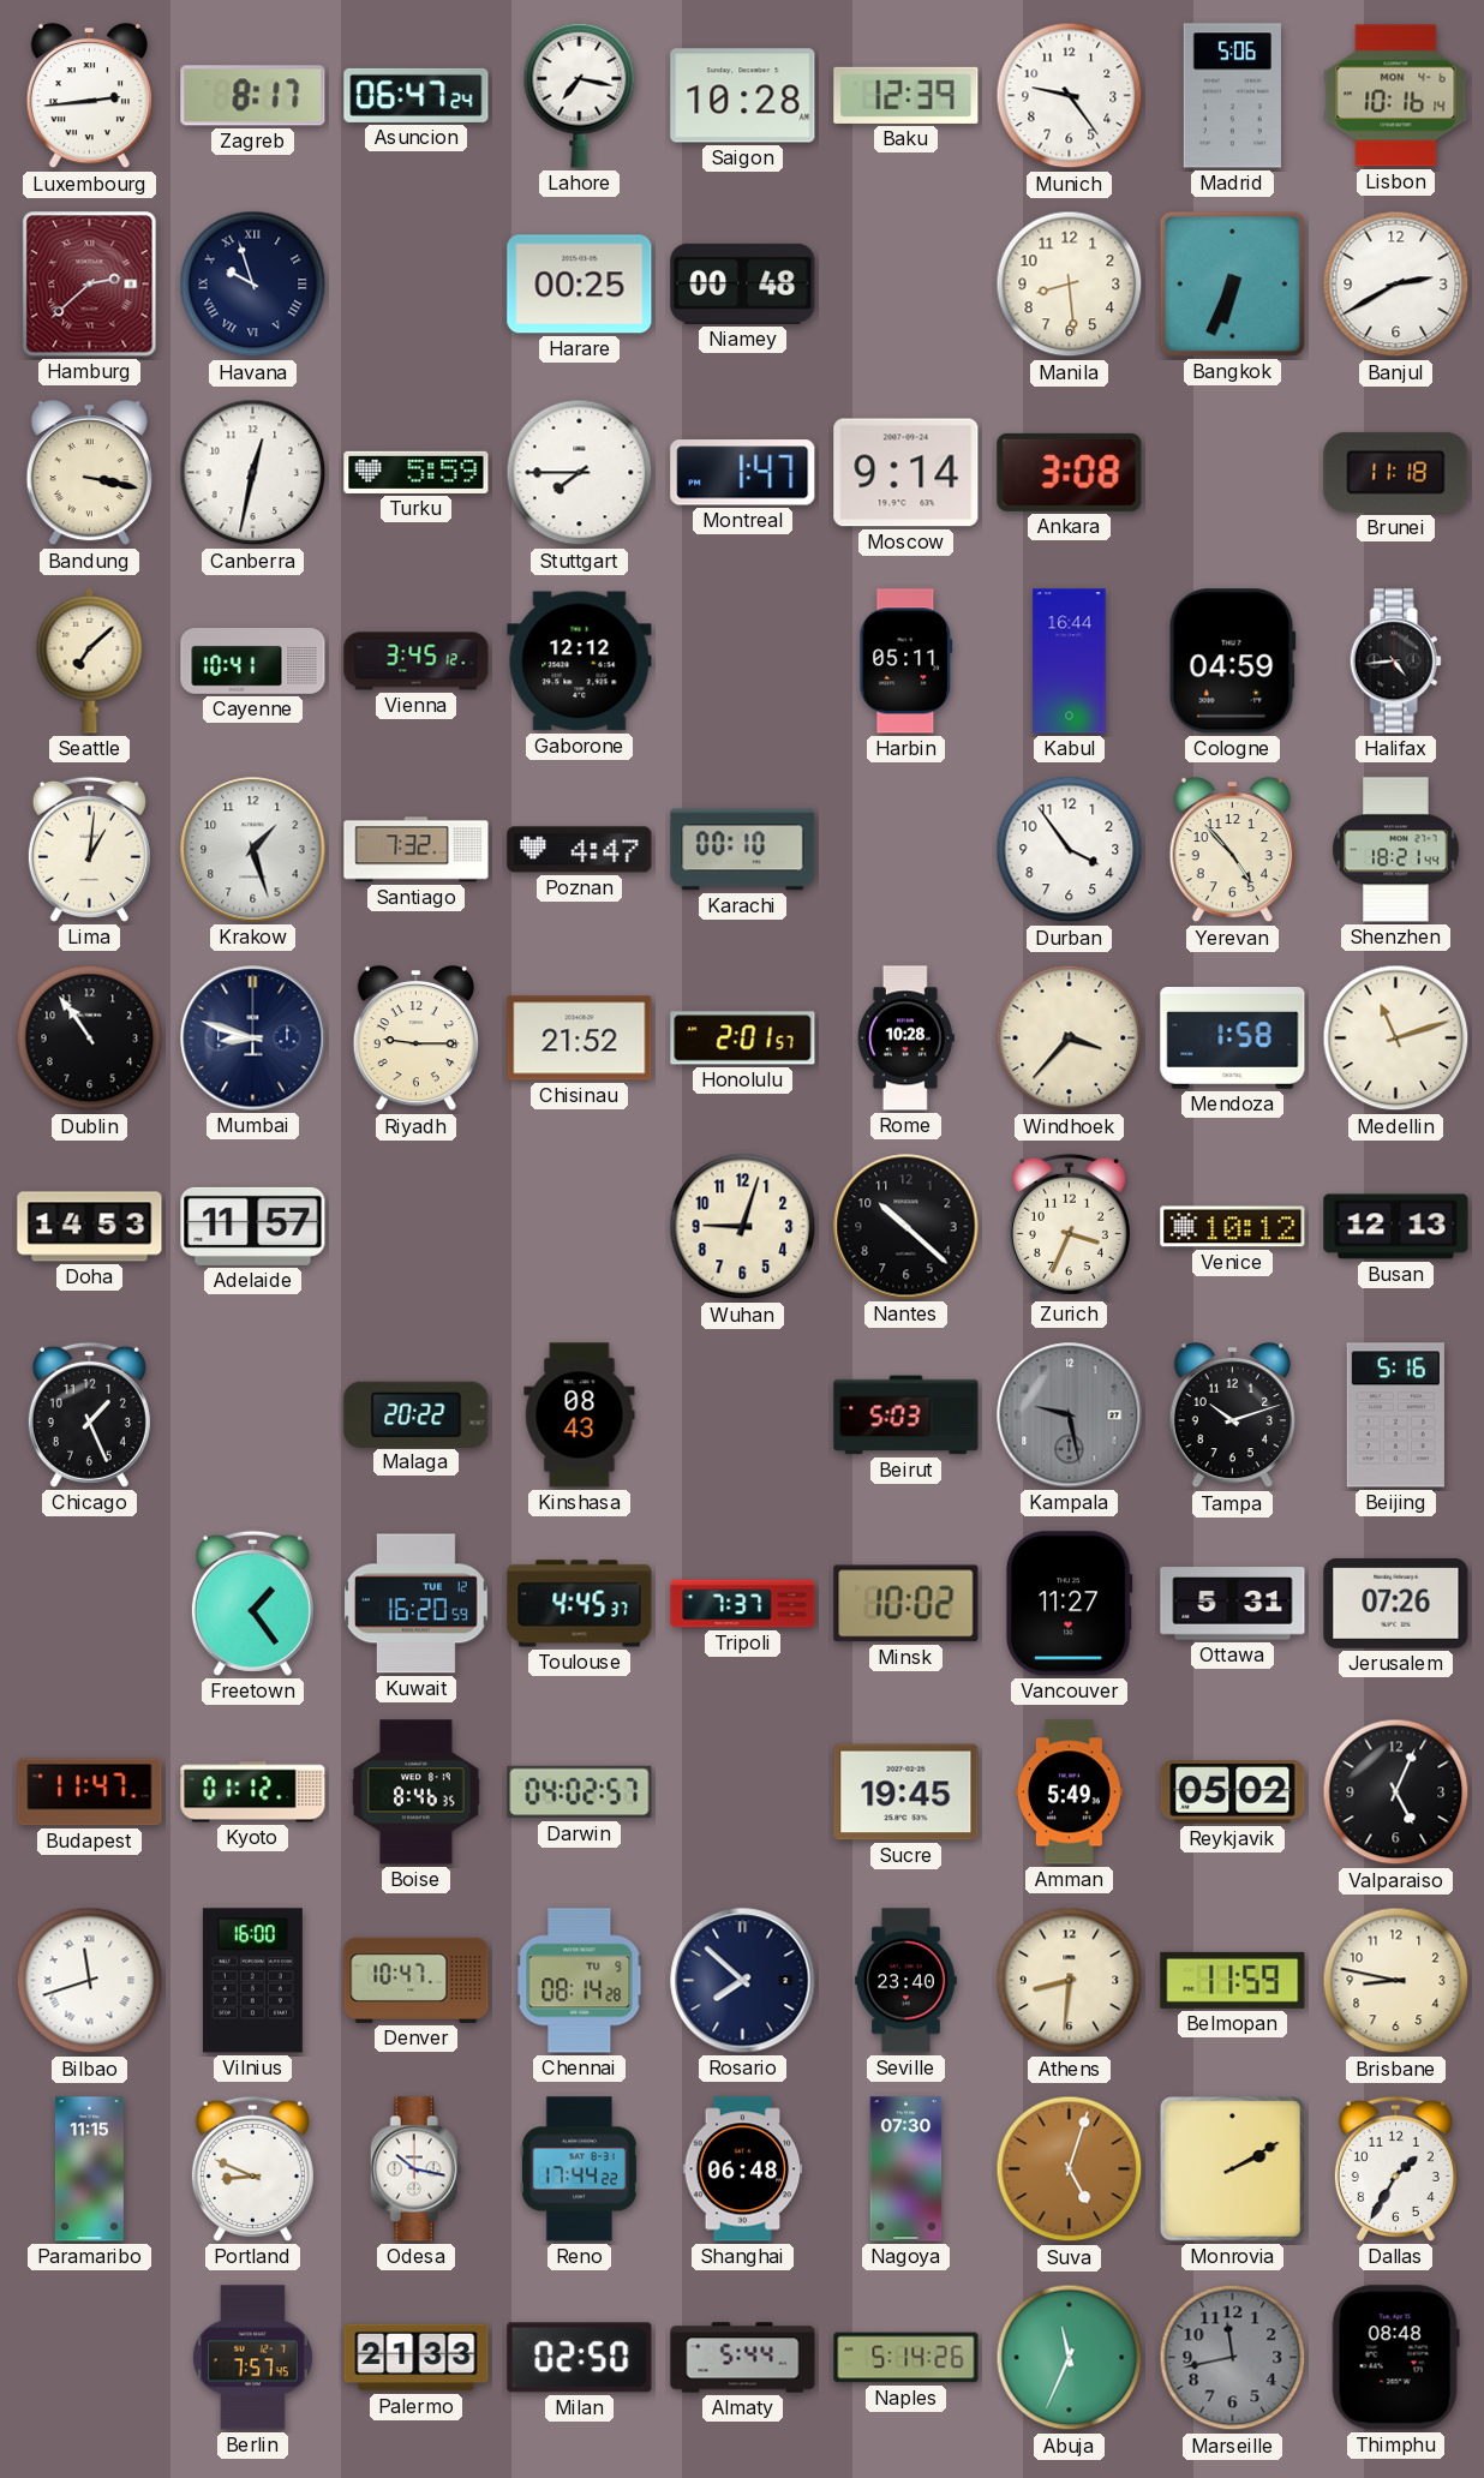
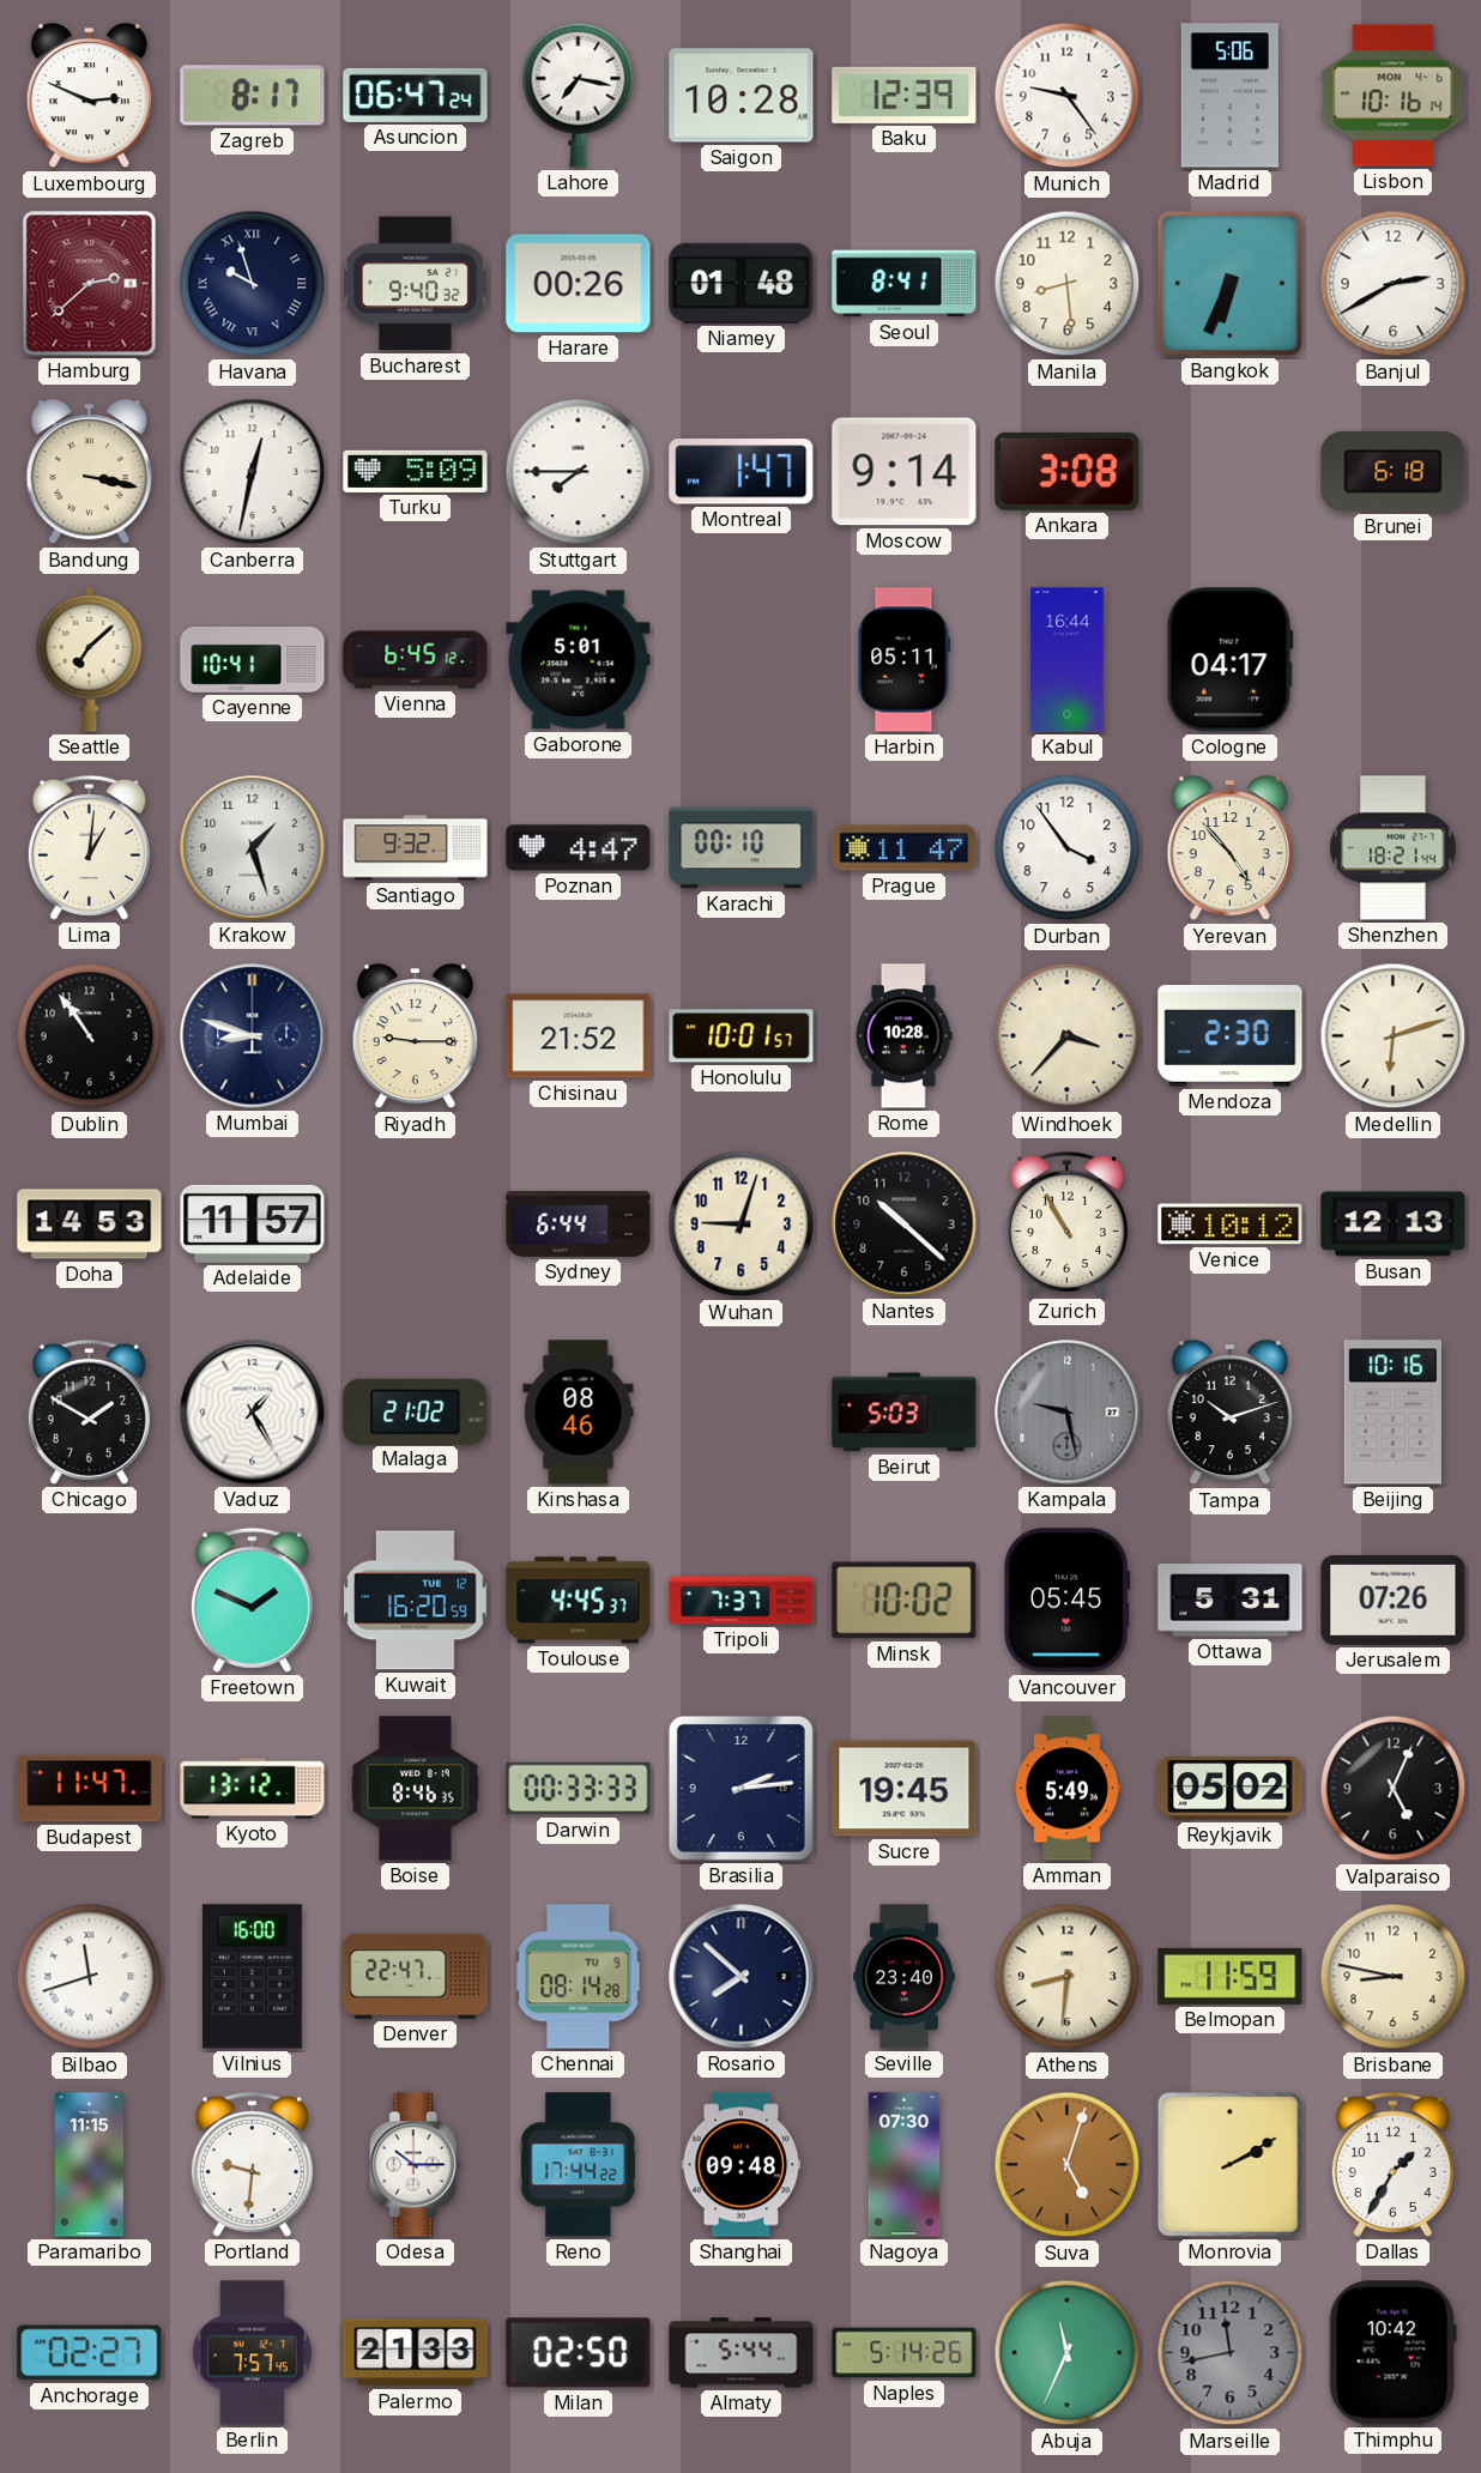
Luxembourg: 2:44 -> 2:49 (89, 96)
Bucharest: none -> 9:40 (415, 284)
Harare: 00:25 -> 00:26 (579, 284)
Niamey: 00:48 -> 01:48 (742, 283)
Seoul: none -> 8:41 (905, 284)
Turku: 5:59 -> 5:09 (416, 471)
Brunei: 11:18 -> 6:18 (1394, 471)
Vienna: 3:45 -> 6:45 (416, 660)
Gaborone: 12:12 -> 5:01 (579, 660)
Cologne: 04:59 -> 04:17 (1229, 660)
Halifax: 4:44 -> none (1395, 662)
Santiago: 7:32 -> 9:32 (416, 848)
Prague: none -> 11:47 (905, 848)
Honolulu: 2:01 -> 10:01 (742, 1036)
Mendoza: 1:58 -> 2:30 (1231, 1036)
Medellin: 11:12 -> 6:12 (1394, 1036)
Sydney: none -> 6:44 (579, 1223)
Zurich: 3:34 -> 10:55 (1066, 1223)
Chicago: 1:26 -> 1:50 (89, 1411)
Vaduz: none -> 1:25 (253, 1413)
Malaga: 20:22 -> 21:02 (416, 1411)
Kinshasa: 08:43 -> 08:46 (579, 1413)
Beijing: 5:16 -> 10:16 (1392, 1413)
Freetown: 1:24 -> 1:49 (252, 1600)
Vancouver: 11:27 -> 05:45 (1066, 1601)
Kyoto: 01:12 -> 13:12 (253, 1789)
Darwin: 04:02 -> 00:33 (579, 1789)
Brasilia: none -> 2:14 (740, 1788)
Denver: 10:47 -> 22:47 (416, 1976)
Portland: 8:49 -> 9:31 (252, 2164)
Odesa: 10:17 -> 10:15 (415, 2165)
Shanghai: 06:48 -> 09:48 (742, 2165)
Anchorage: none -> 02:27 (90, 2353)
Thimphu: 08:48 -> 10:42 (1392, 2353)
